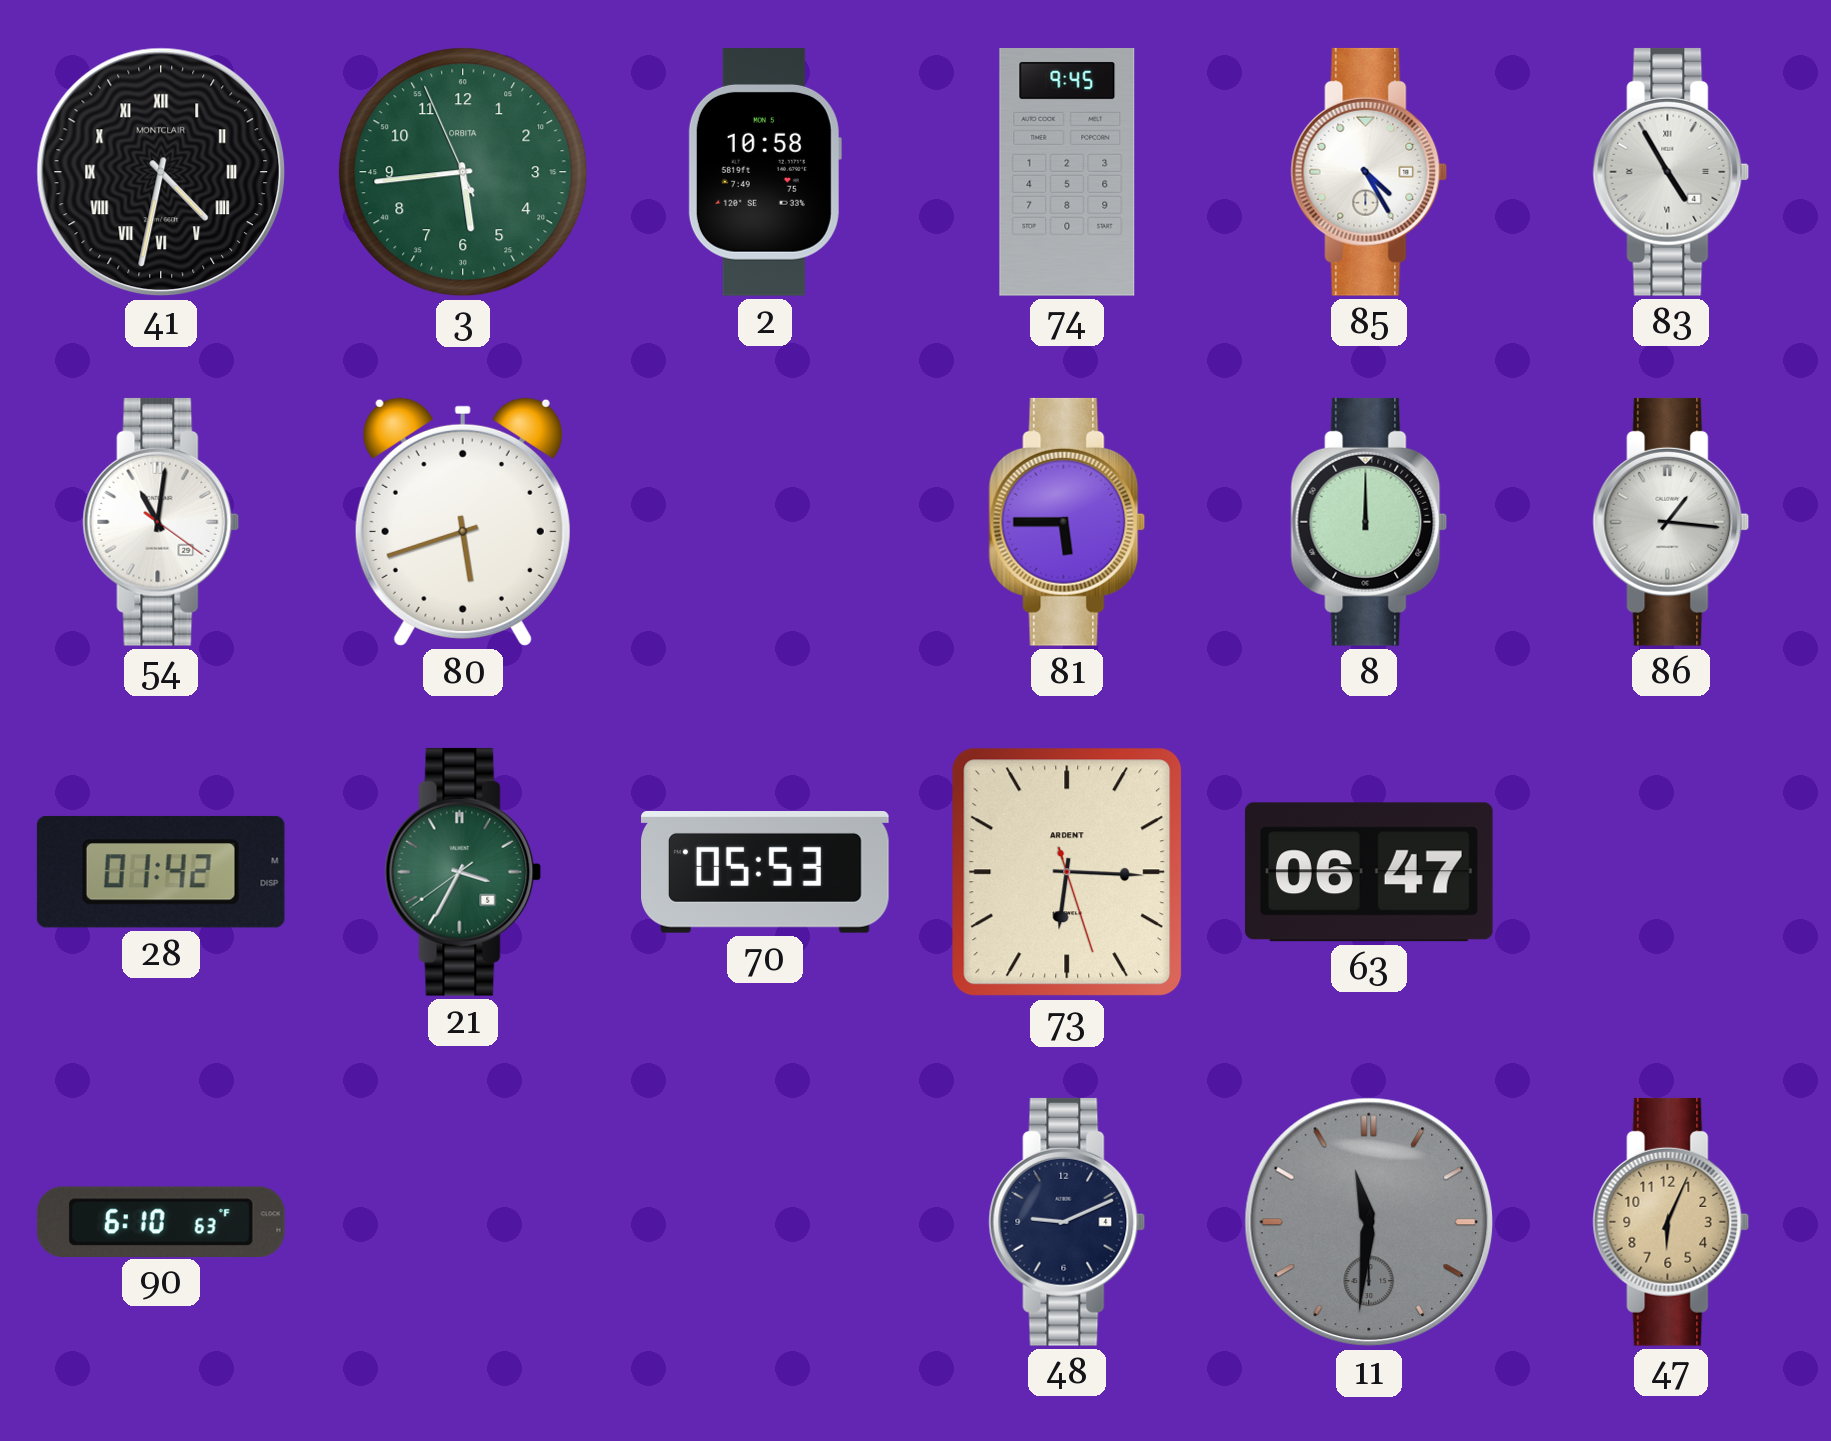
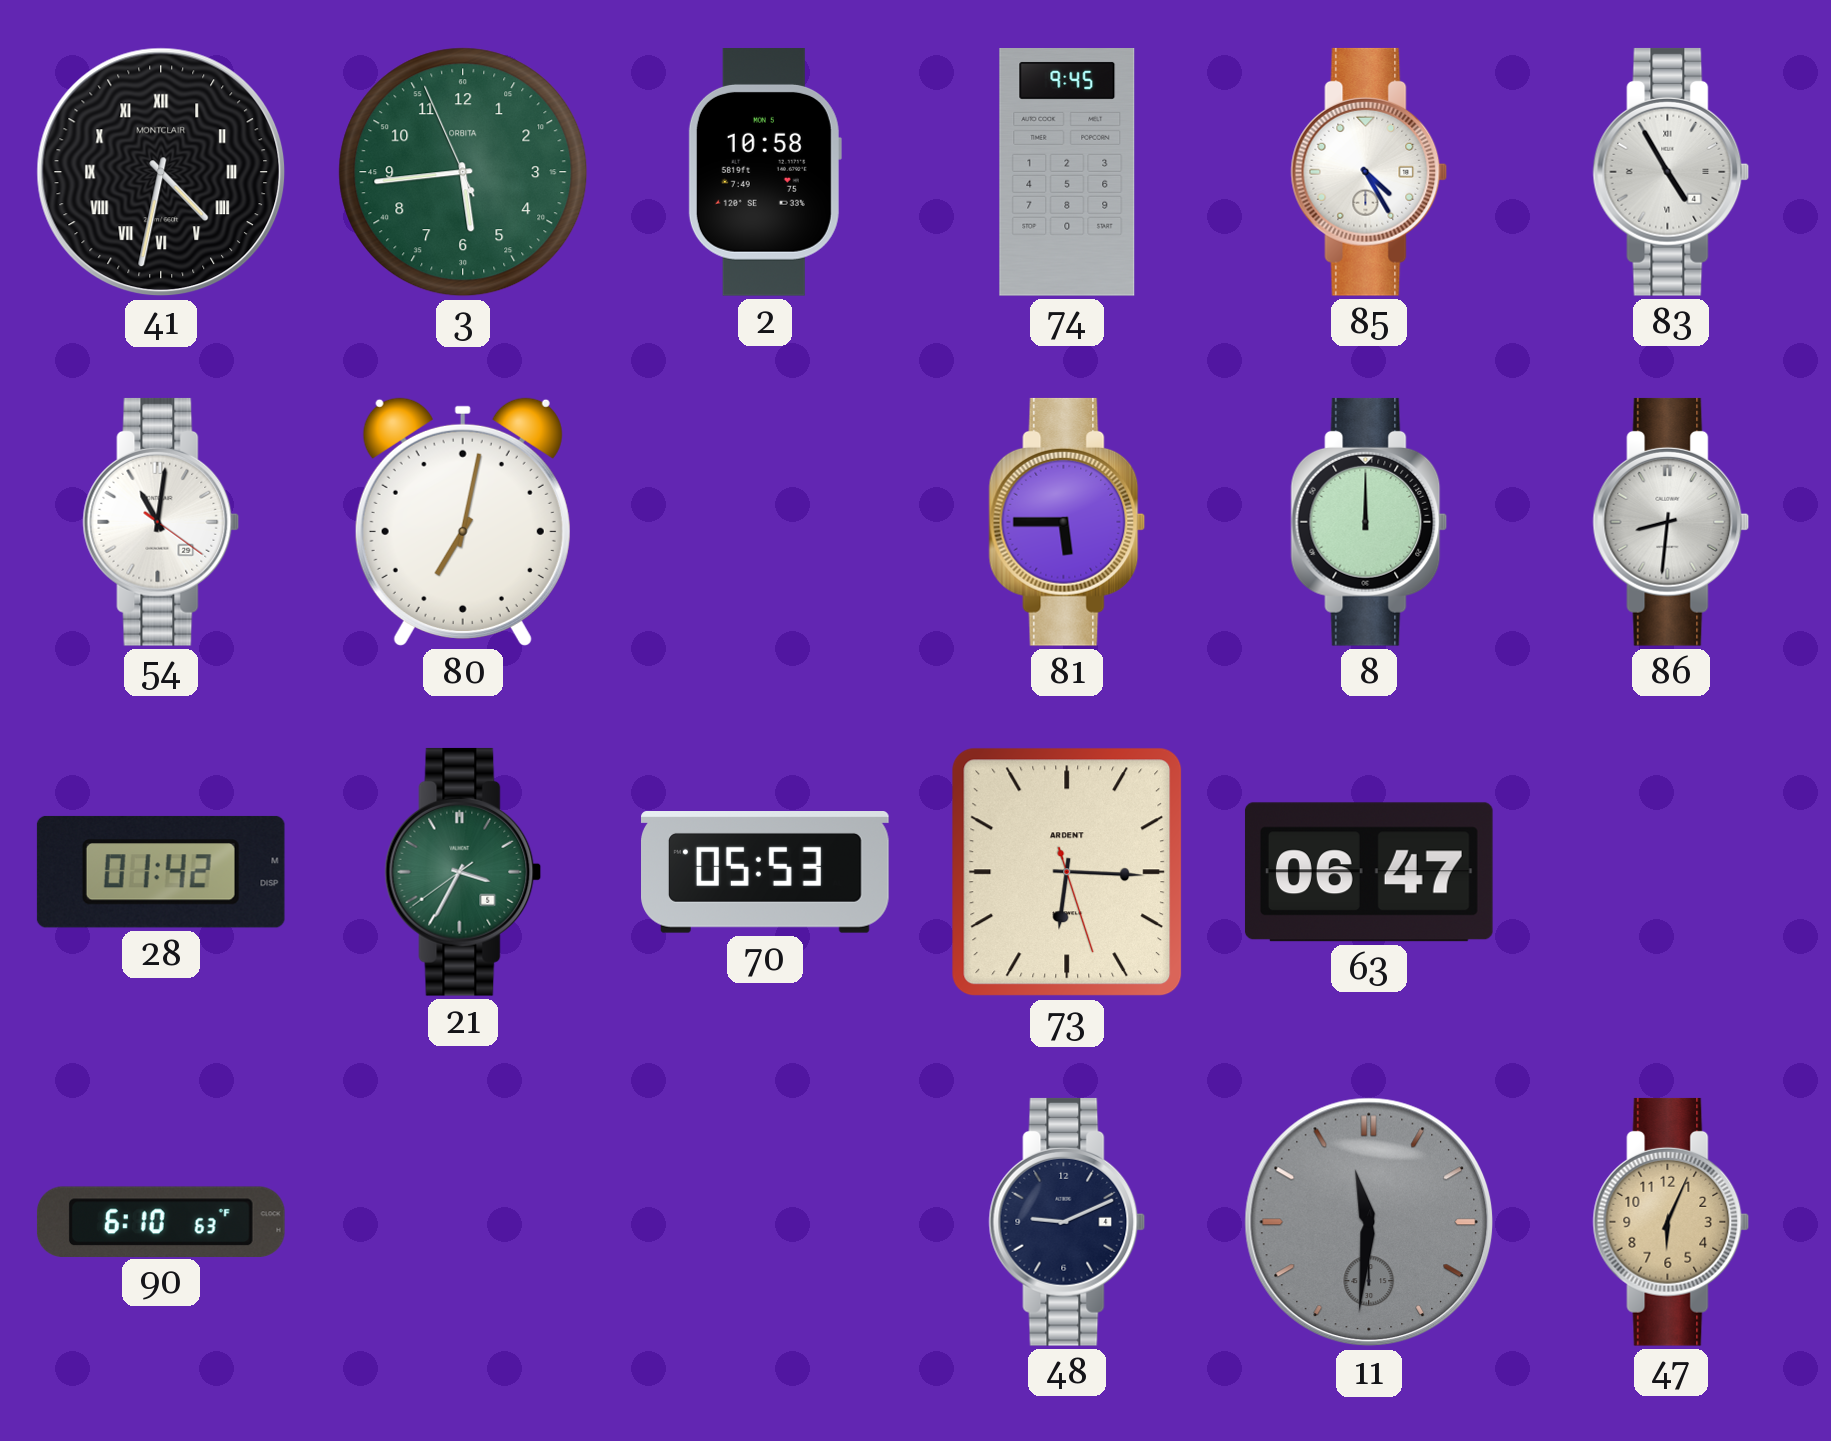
80: 5:42 -> 7:02 (463, 522)
86: 1:16 -> 8:31 (1671, 522)
